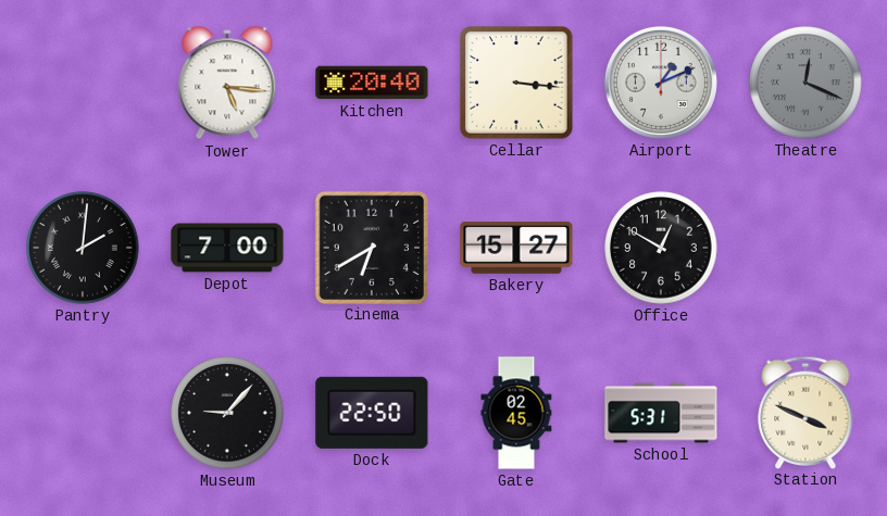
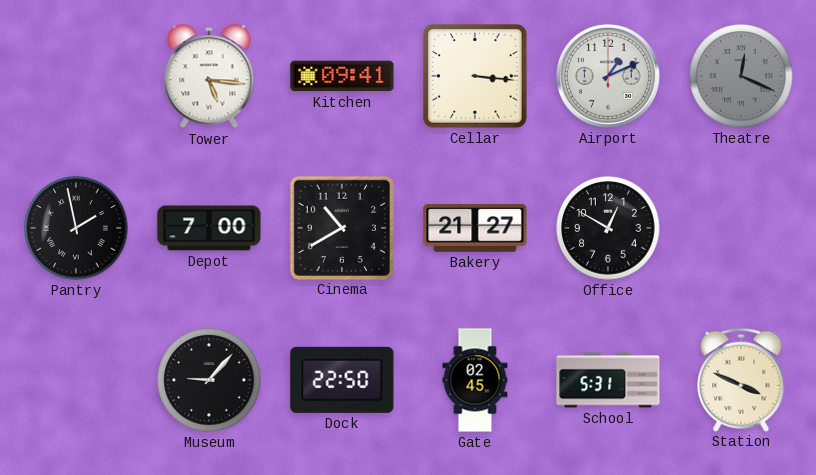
Kitchen: 20:40 -> 09:41 (342, 76)
Pantry: 2:01 -> 1:58 (76, 228)
Cinema: 6:40 -> 10:40 (341, 227)
Bakery: 15:27 -> 21:27 (475, 228)
